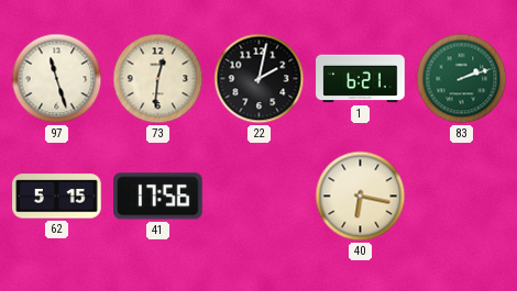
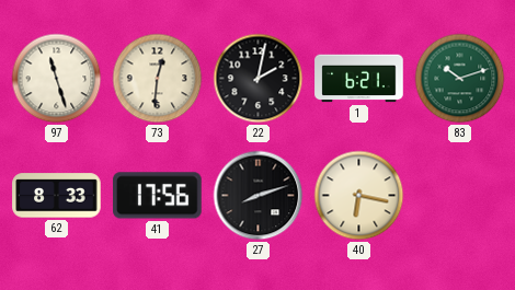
83: 2:12 -> 10:12 (460, 79)
62: 5:15 -> 8:33 (57, 196)
27: none -> 8:12 (259, 196)
